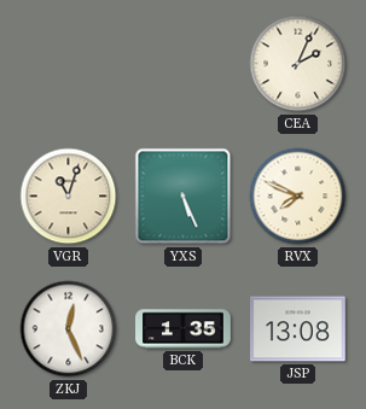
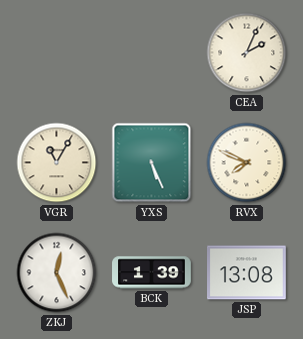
VGR: 11:03 -> 11:05 (57, 163)
BCK: 1:35 -> 1:39 (152, 273)
